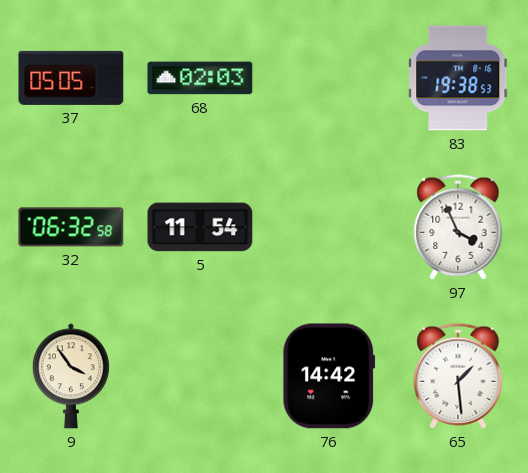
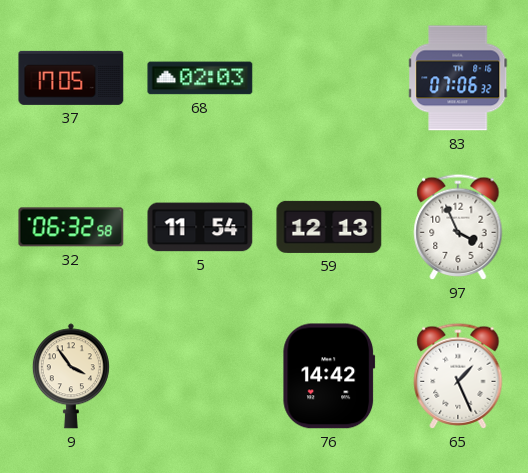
37: 05:05 -> 17:05 (71, 78)
83: 19:38 -> 07:06 (459, 78)
59: none -> 12:13 (329, 227)
65: 1:29 -> 1:26 (458, 376)
